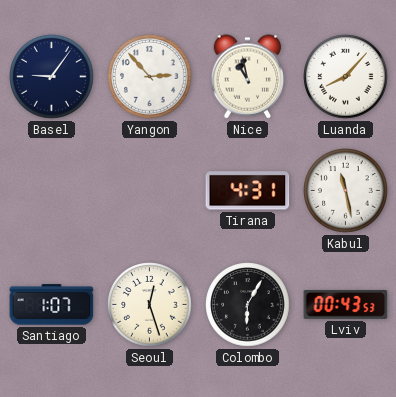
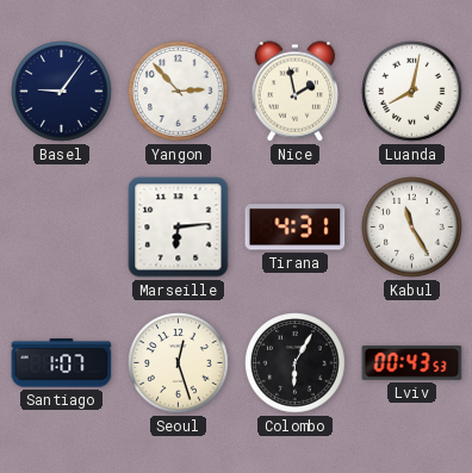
Nice: 10:58 -> 1:58 (296, 92)
Luanda: 8:07 -> 8:02 (412, 92)
Marseille: none -> 6:14 (179, 228)
Kabul: 11:28 -> 11:25 (412, 228)
